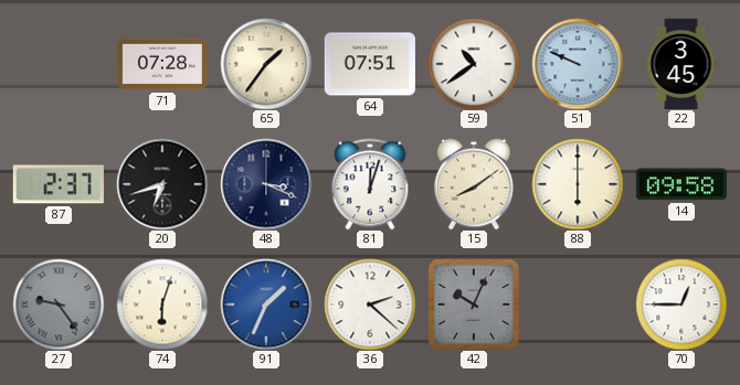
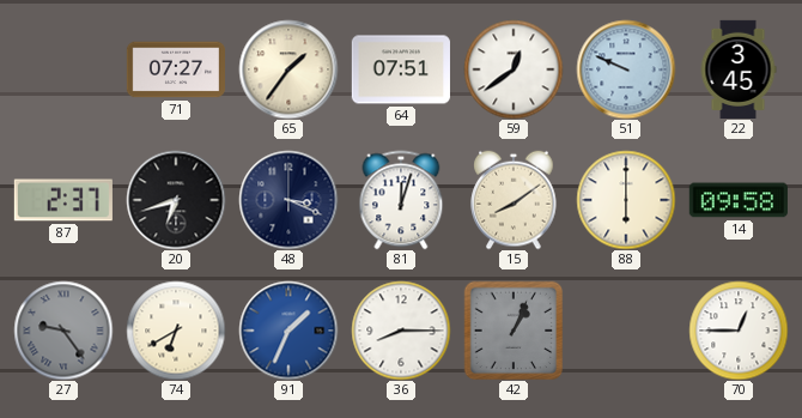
71: 07:28 -> 07:27 (176, 69)
59: 10:39 -> 12:39 (514, 69)
74: 6:03 -> 6:40 (176, 331)
36: 2:22 -> 8:15 (401, 331)
42: 10:04 -> 1:04 (514, 331)
